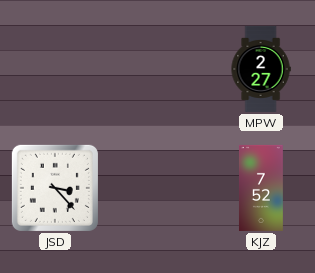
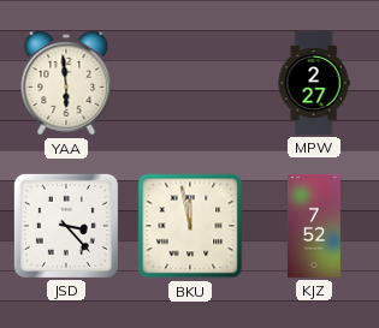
YAA: none -> 5:59 (66, 83)
BKU: none -> 11:58 (190, 226)
